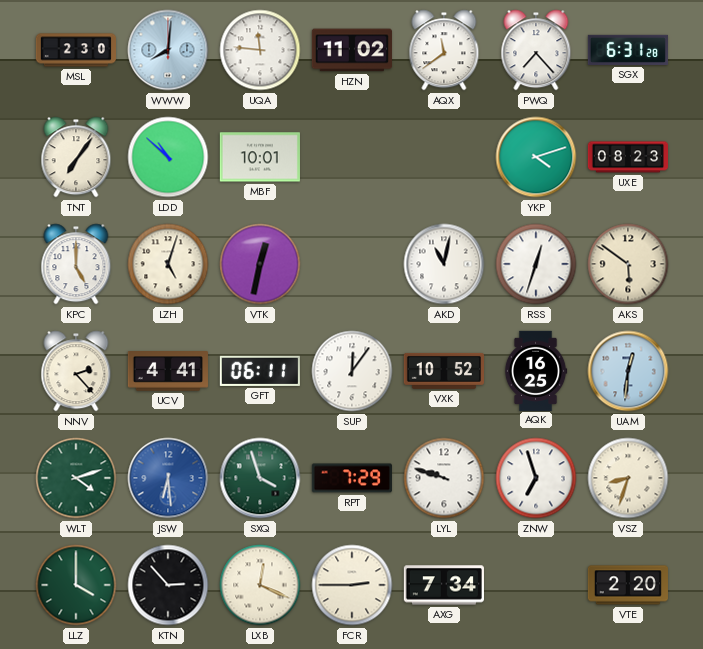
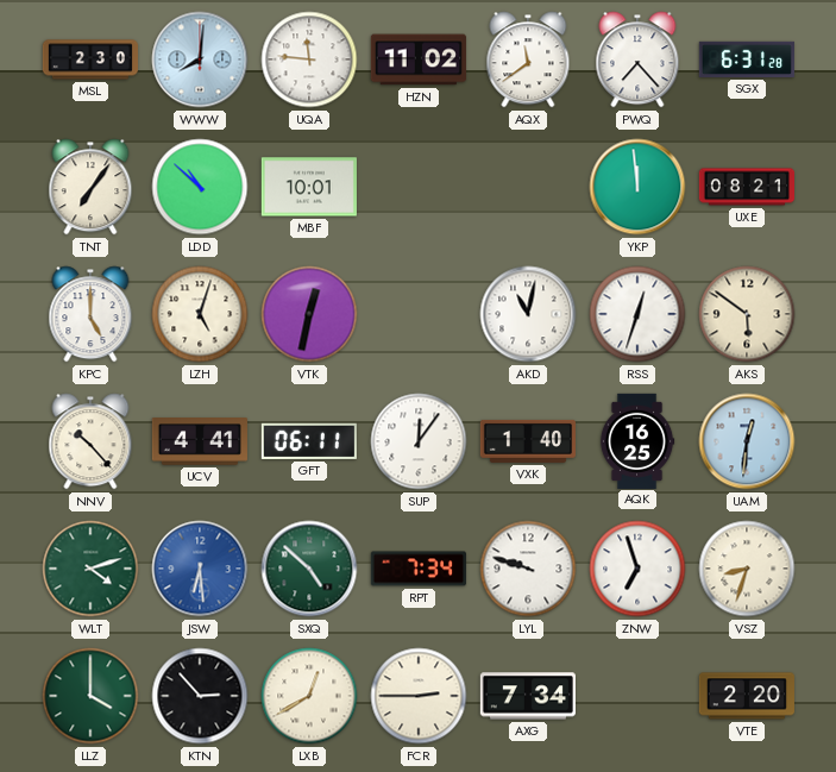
YKP: 4:12 -> 11:59 (637, 187)
UXE: 08:23 -> 08:21 (746, 187)
NNV: 2:23 -> 10:23 (90, 441)
VXK: 10:52 -> 1:40 (527, 441)
SXQ: 3:57 -> 4:52 (309, 569)
RPT: 7:29 -> 7:34 (419, 569)
LXB: 12:19 -> 12:40 (309, 696)
